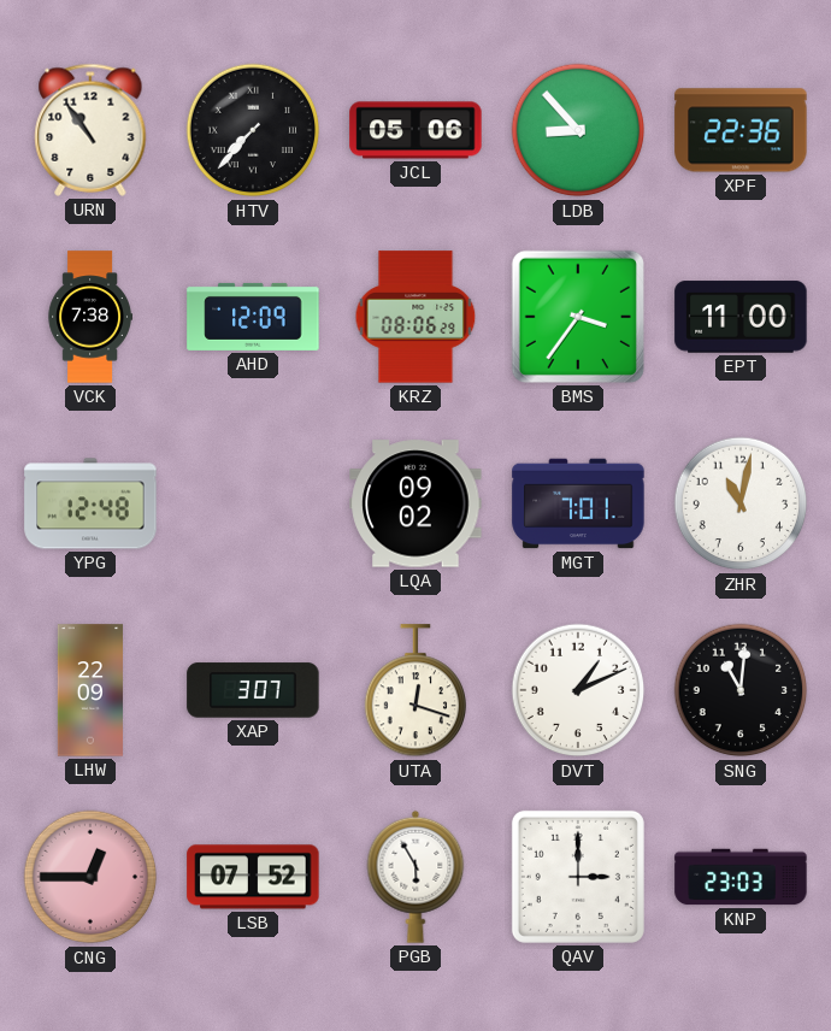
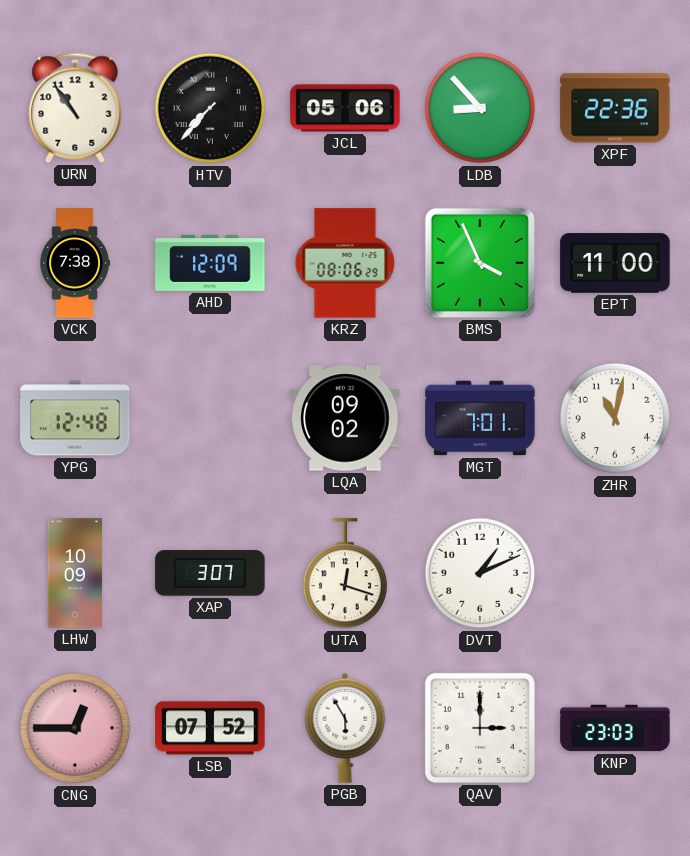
BMS: 3:36 -> 3:56 (480, 263)
LHW: 22:09 -> 10:09 (75, 573)
SNG: 11:01 -> none (741, 690)
